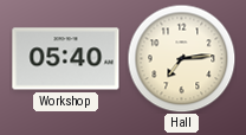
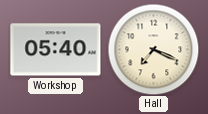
Hall: 7:14 -> 7:19 (153, 49)
